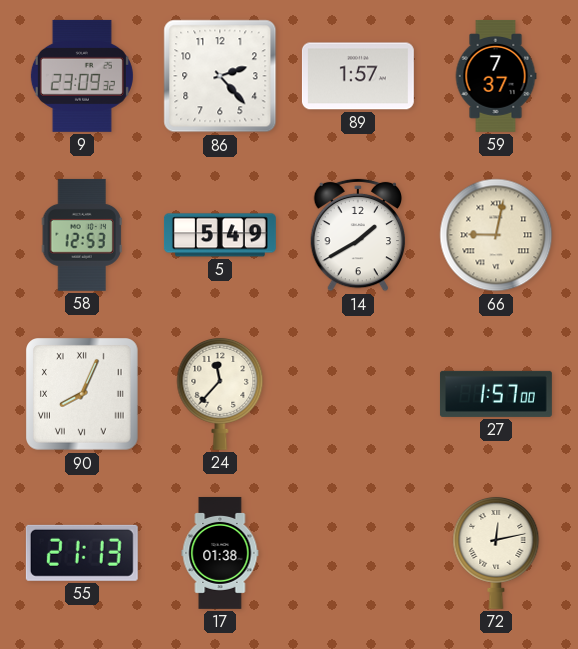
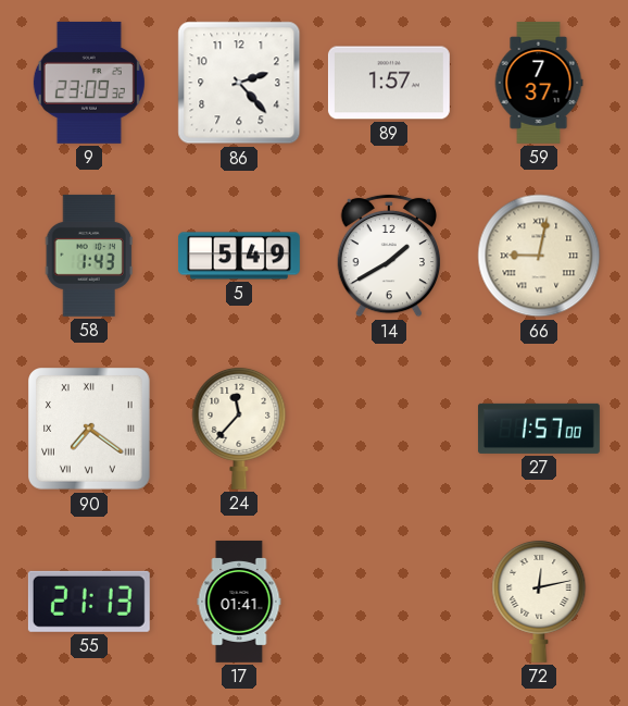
58: 12:53 -> 1:43 (89, 256)
90: 8:04 -> 7:21 (90, 430)
17: 01:38 -> 01:41 (239, 602)
